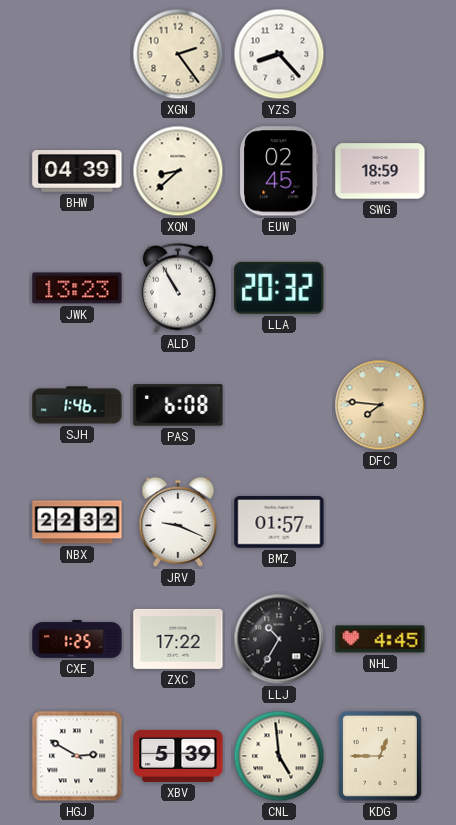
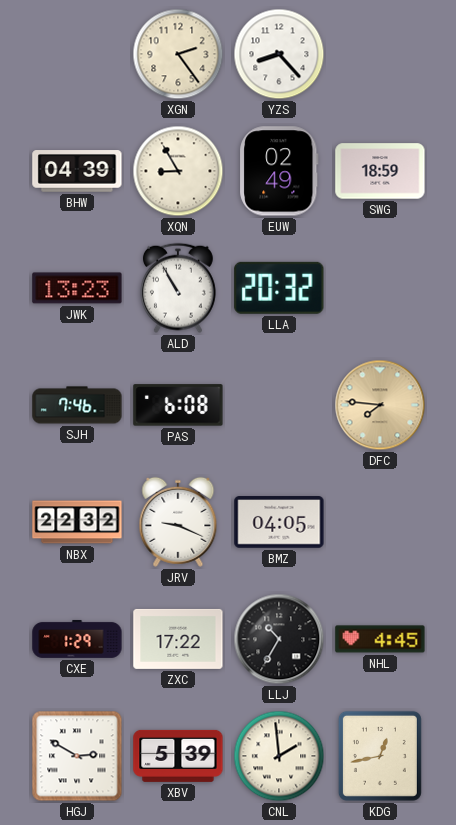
XQN: 8:38 -> 8:55 (178, 171)
EUW: 02:45 -> 02:49 (279, 171)
SJH: 1:46 -> 7:46 (77, 405)
BMZ: 01:57 -> 04:05 (279, 522)
CXE: 1:25 -> 1:29 (77, 639)
CNL: 4:59 -> 1:59 (279, 756)
KDG: 12:45 -> 12:43 (380, 756)
